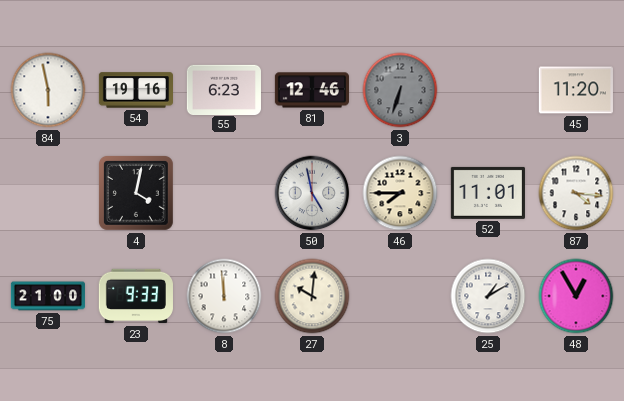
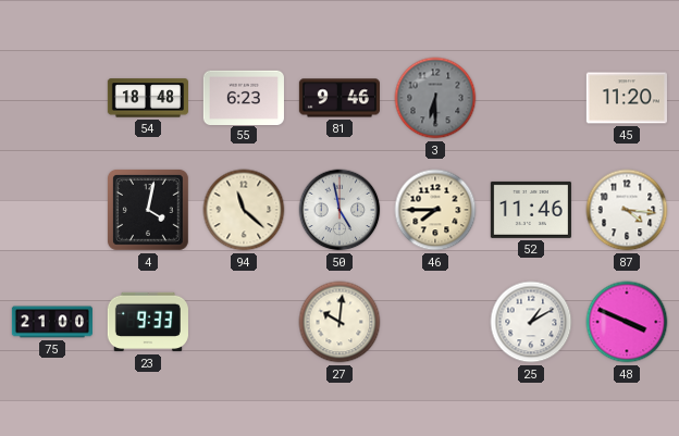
84: 5:58 -> none (48, 90)
54: 19:16 -> 18:48 (147, 98)
81: 12:46 -> 9:46 (339, 98)
3: 6:33 -> 6:30 (435, 98)
94: none -> 11:22 (244, 210)
52: 11:01 -> 11:46 (531, 210)
8: 11:59 -> none (224, 296)
48: 12:55 -> 3:49 (627, 322)
